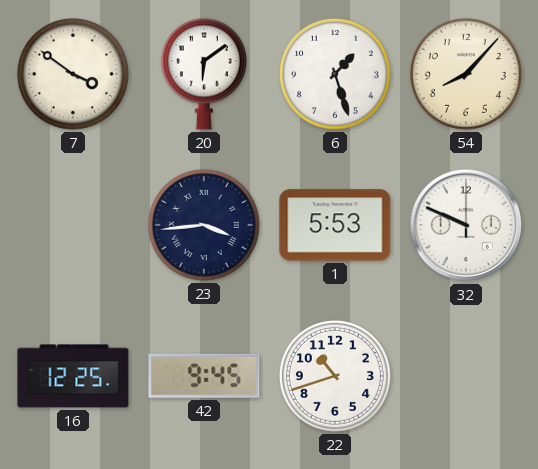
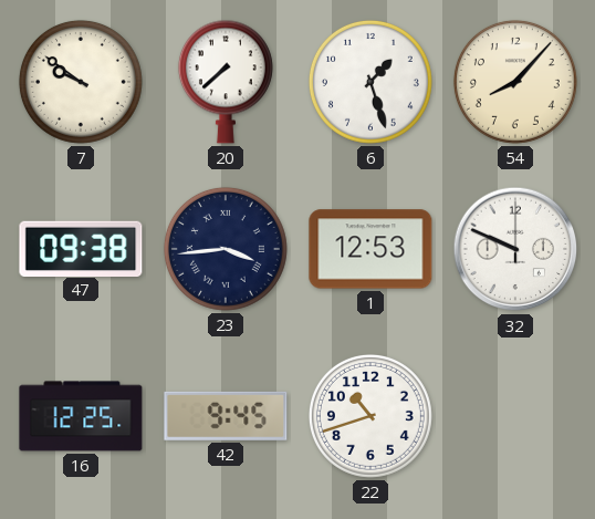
7: 3:51 -> 9:51 (81, 82)
20: 6:09 -> 7:38 (226, 82)
47: none -> 09:38 (81, 248)
1: 5:53 -> 12:53 (370, 249)
